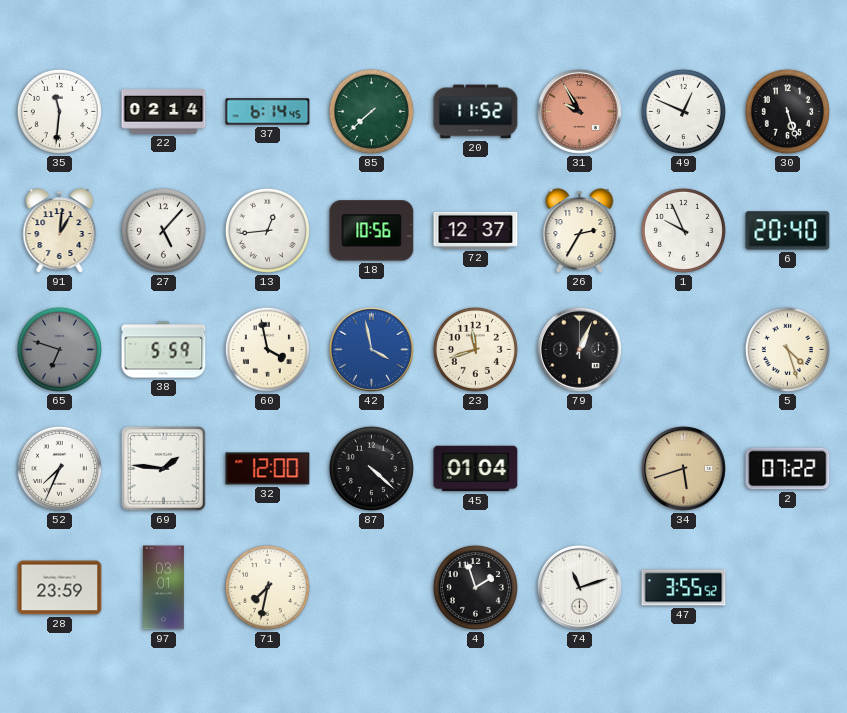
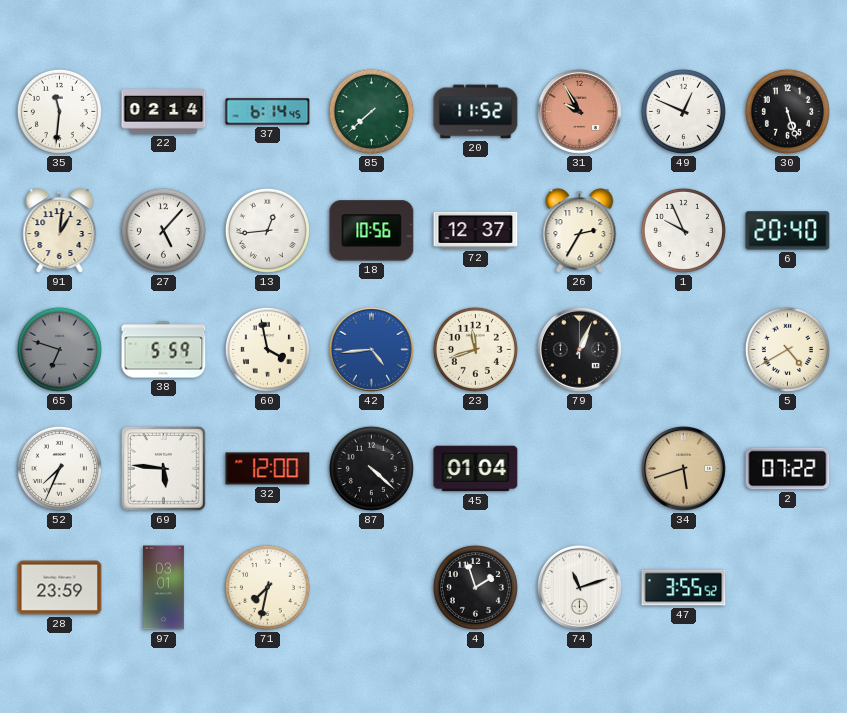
42: 3:58 -> 4:44 (371, 349)
5: 4:27 -> 4:40 (787, 349)
69: 1:46 -> 5:46 (163, 468)
